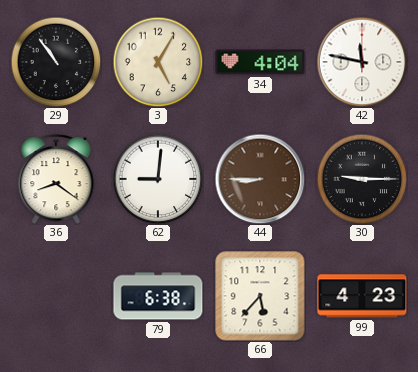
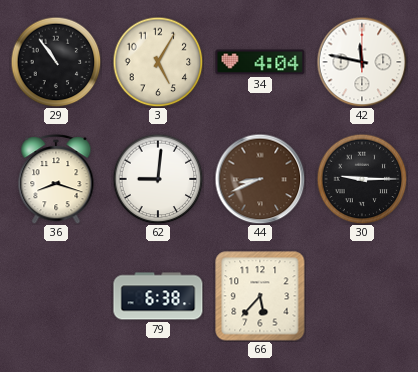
36: 8:21 -> 8:18 (56, 179)
44: 8:45 -> 8:41 (260, 179)
99: 4:23 -> none (362, 296)
